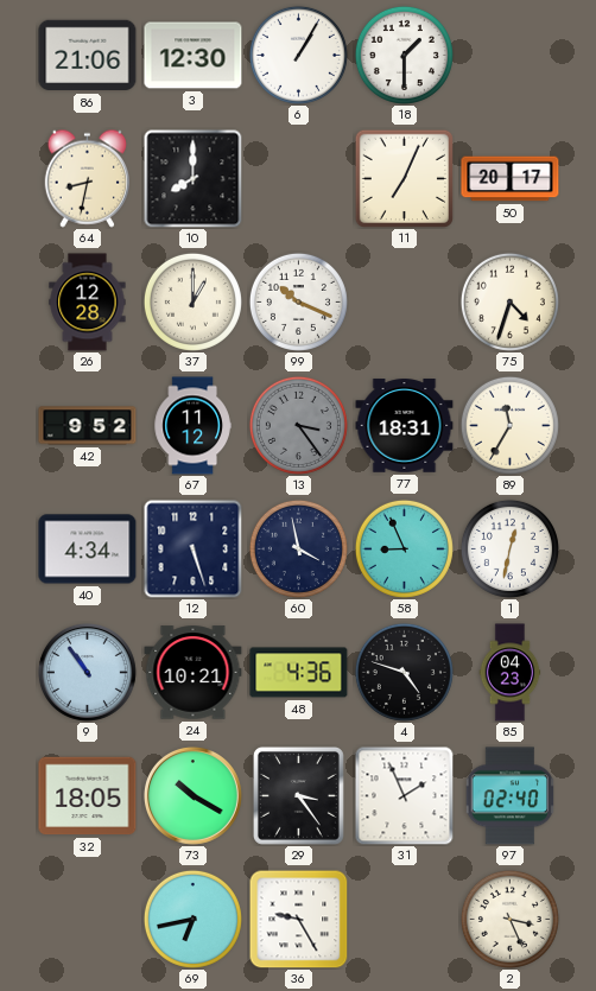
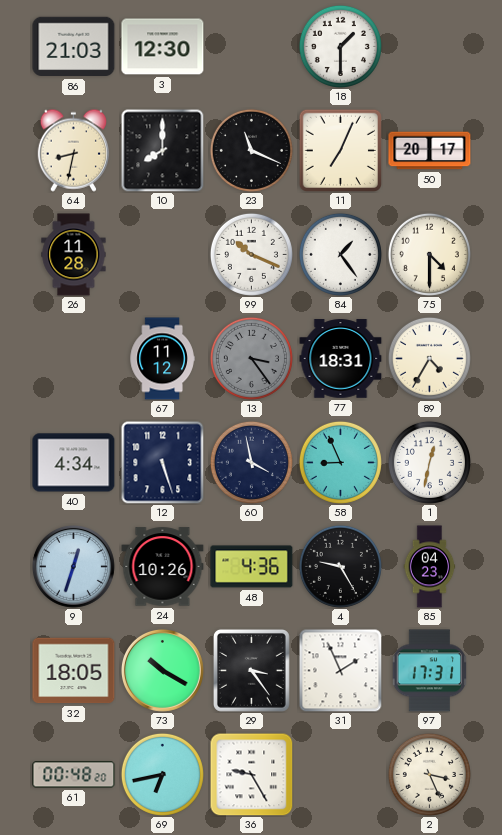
86: 21:06 -> 21:03 (74, 47)
6: 1:05 -> none (298, 55)
23: none -> 11:19 (251, 150)
26: 12:28 -> 11:28 (74, 255)
37: 1:00 -> none (192, 301)
84: none -> 1:24 (340, 254)
75: 4:33 -> 4:30 (429, 254)
42: 9:52 -> none (88, 426)
89: 11:35 -> 4:35 (429, 358)
9: 10:54 -> 12:33 (73, 566)
24: 10:21 -> 10:26 (163, 567)
4: 4:48 -> 9:25 (340, 566)
97: 02:40 -> 17:31 (430, 671)
61: none -> 00:48 (74, 775)
